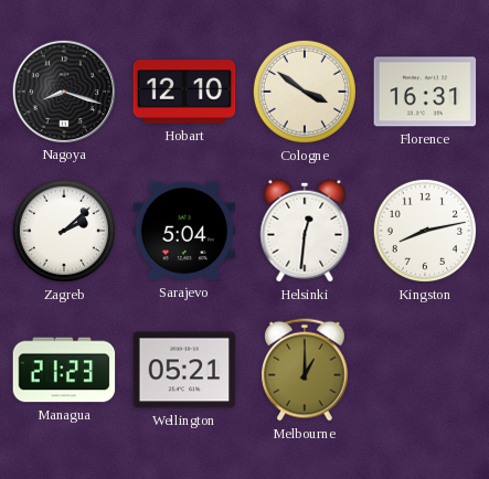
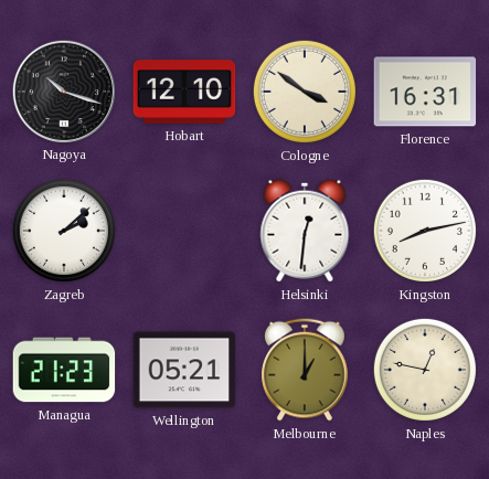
Nagoya: 8:18 -> 10:18 (63, 91)
Sarajevo: 5:04 -> none (184, 231)
Naples: none -> 12:47 (425, 370)
